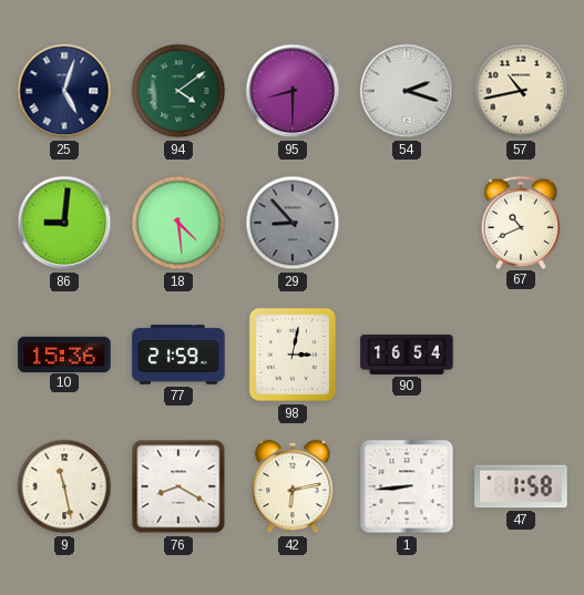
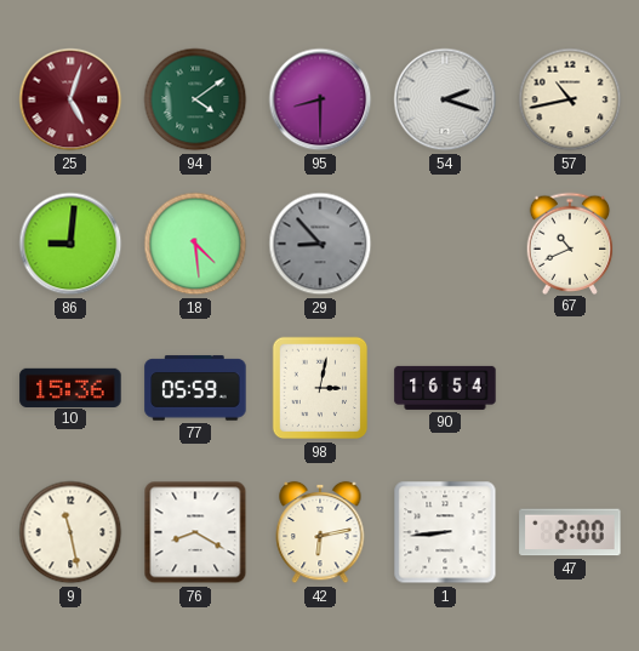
25 dial: navy -> burgundy (70, 99)
77: 21:59 -> 05:59 (195, 388)
47: 1:58 -> 2:00 (570, 532)
